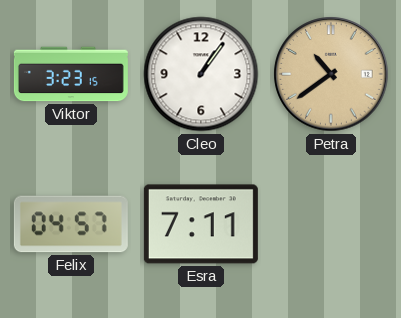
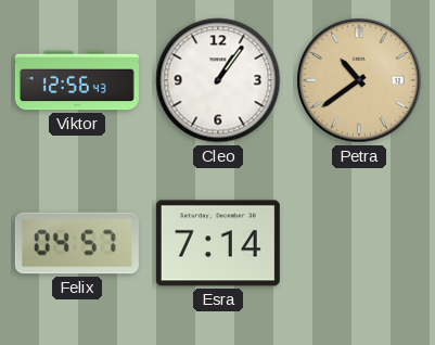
Viktor: 3:23 -> 12:56 (77, 80)
Esra: 7:11 -> 7:14 (218, 243)
